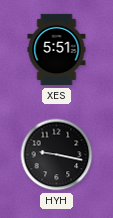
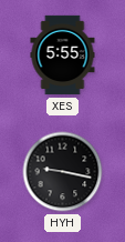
XES: 5:51 -> 5:55 (63, 56)
